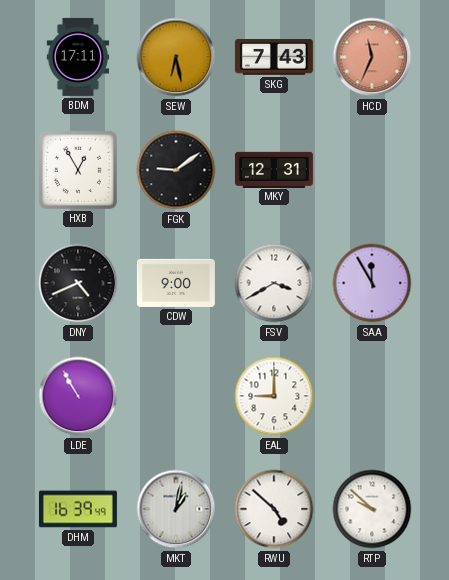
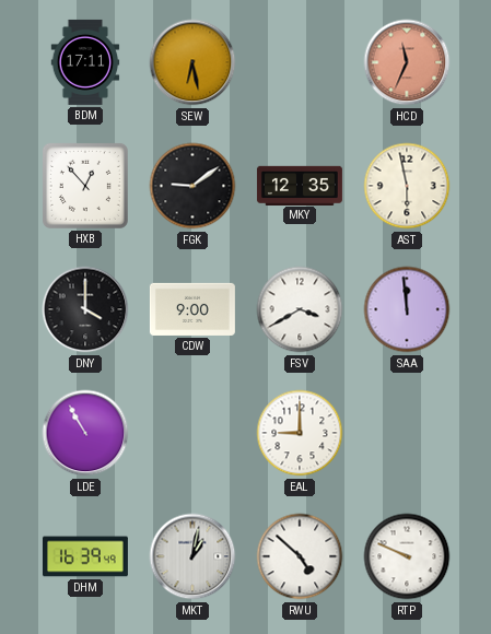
SKG: 7:43 -> none (274, 58)
HXB: 12:55 -> 12:53 (85, 186)
MKY: 12:31 -> 12:35 (300, 185)
AST: none -> 5:58 (407, 186)
DNY: 4:41 -> 4:00 (85, 309)
SAA: 11:55 -> 11:59 (407, 309)
RTP: 9:52 -> 9:49 (407, 556)
